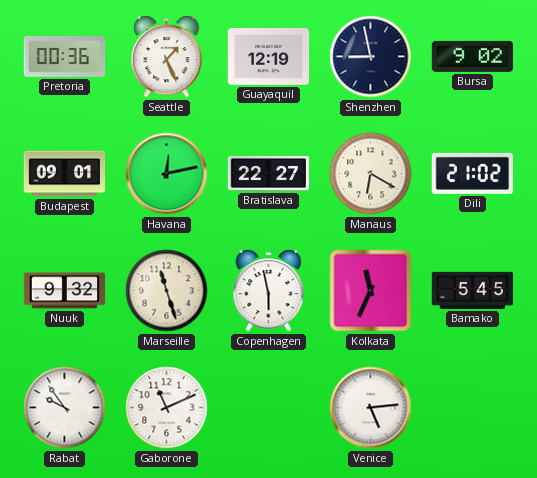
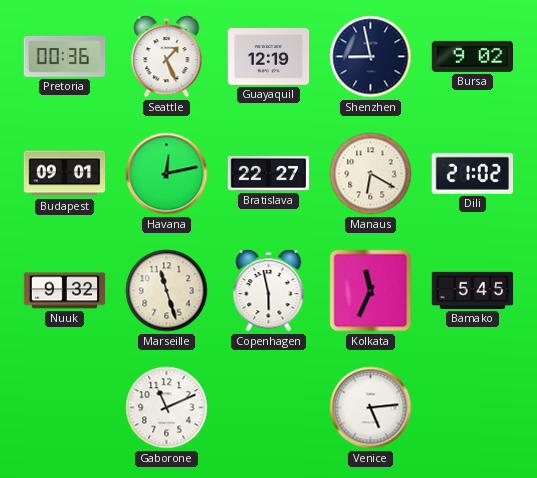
Rabat: 9:54 -> none (65, 408)
